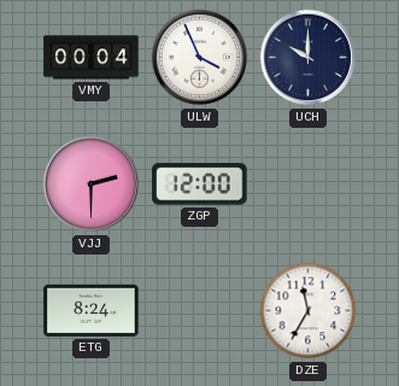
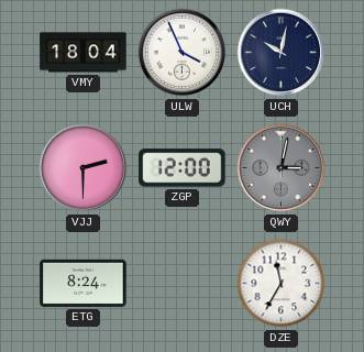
VMY: 00:04 -> 18:04 (84, 53)
UCH: 10:00 -> 10:02 (282, 53)
QWY: none -> 3:02 (282, 168)
